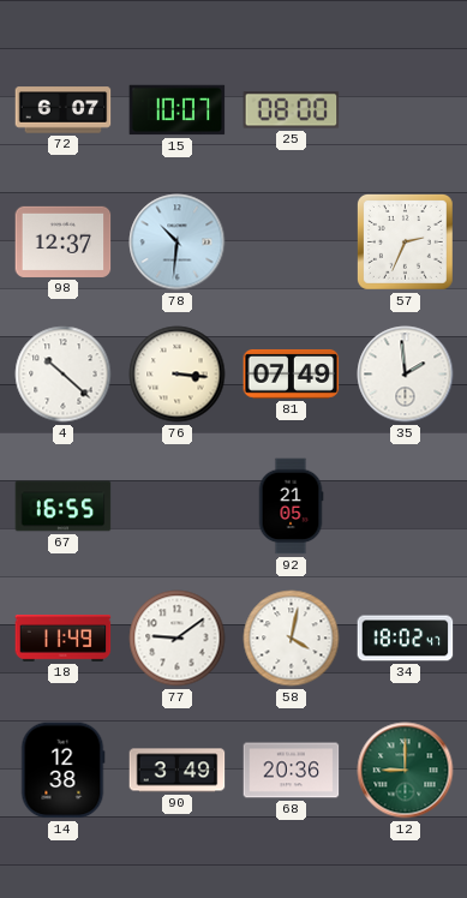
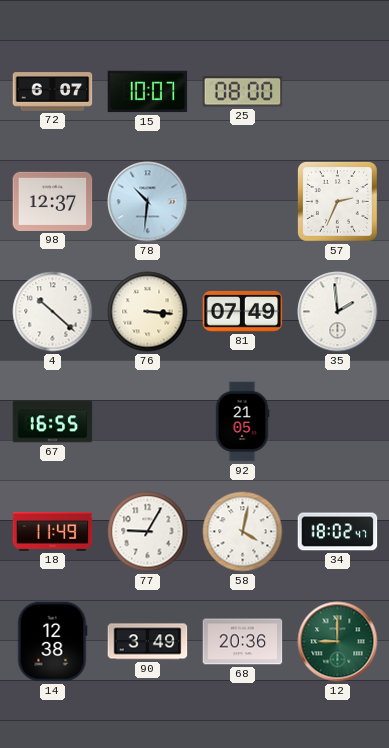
77: 9:09 -> 9:05 (148, 532)
